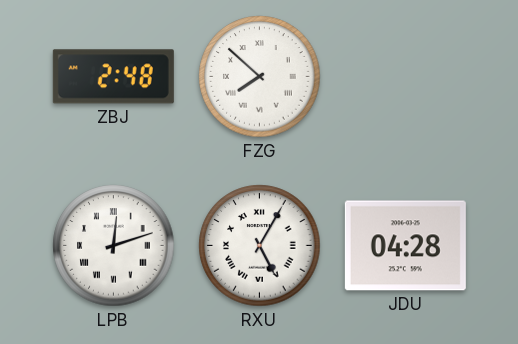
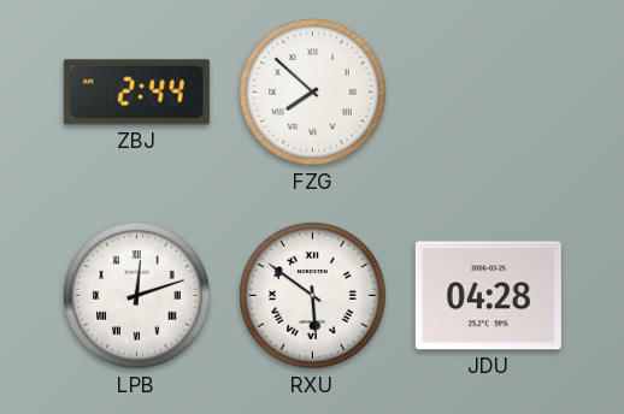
ZBJ: 2:48 -> 2:44 (136, 93)
RXU: 5:05 -> 5:51 (313, 296)
